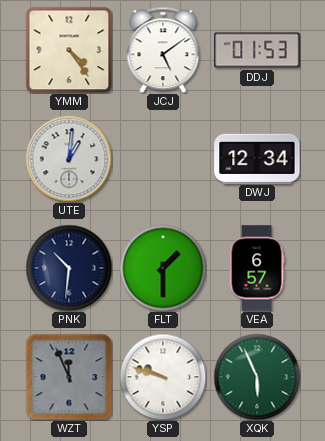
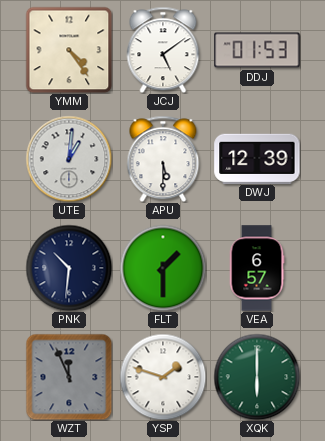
APU: none -> 5:30 (163, 159)
DWJ: 12:34 -> 12:39 (257, 158)
YSP: 9:48 -> 1:48 (163, 377)
XQK: 5:56 -> 6:00 (257, 377)
